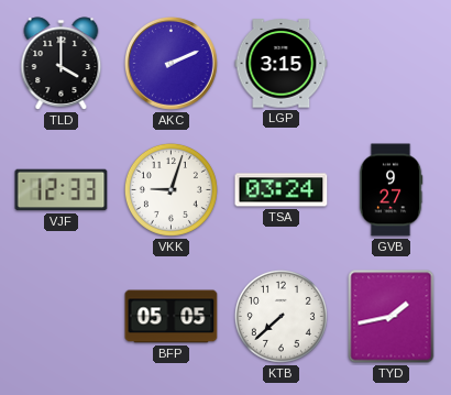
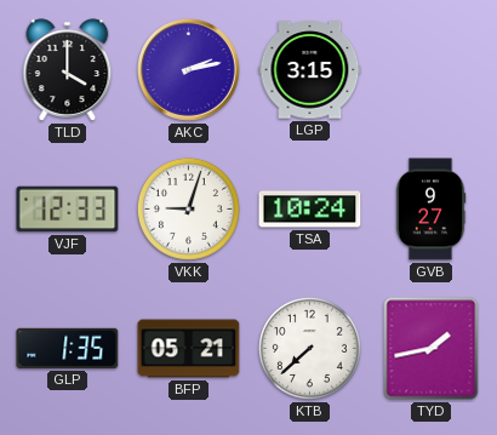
AKC: 2:11 -> 2:13 (189, 70)
TSA: 03:24 -> 10:24 (310, 210)
GLP: none -> 1:35 (68, 348)
BFP: 05:05 -> 05:21 (189, 349)
